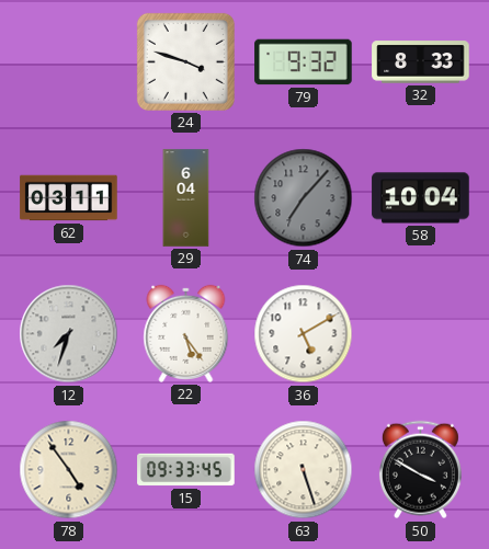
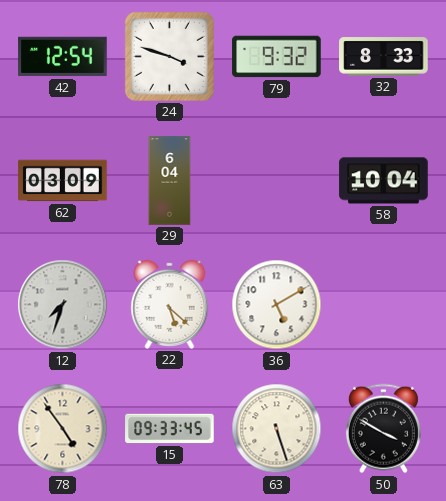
42: none -> 12:54 (63, 57)
62: 03:11 -> 03:09 (63, 181)
74: 7:07 -> none (304, 198)
22: 5:24 -> 5:22 (170, 304)
